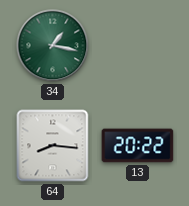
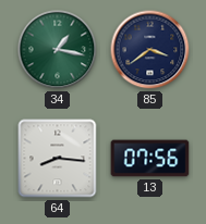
85: none -> 3:39 (150, 50)
13: 20:22 -> 07:56 (150, 159)
